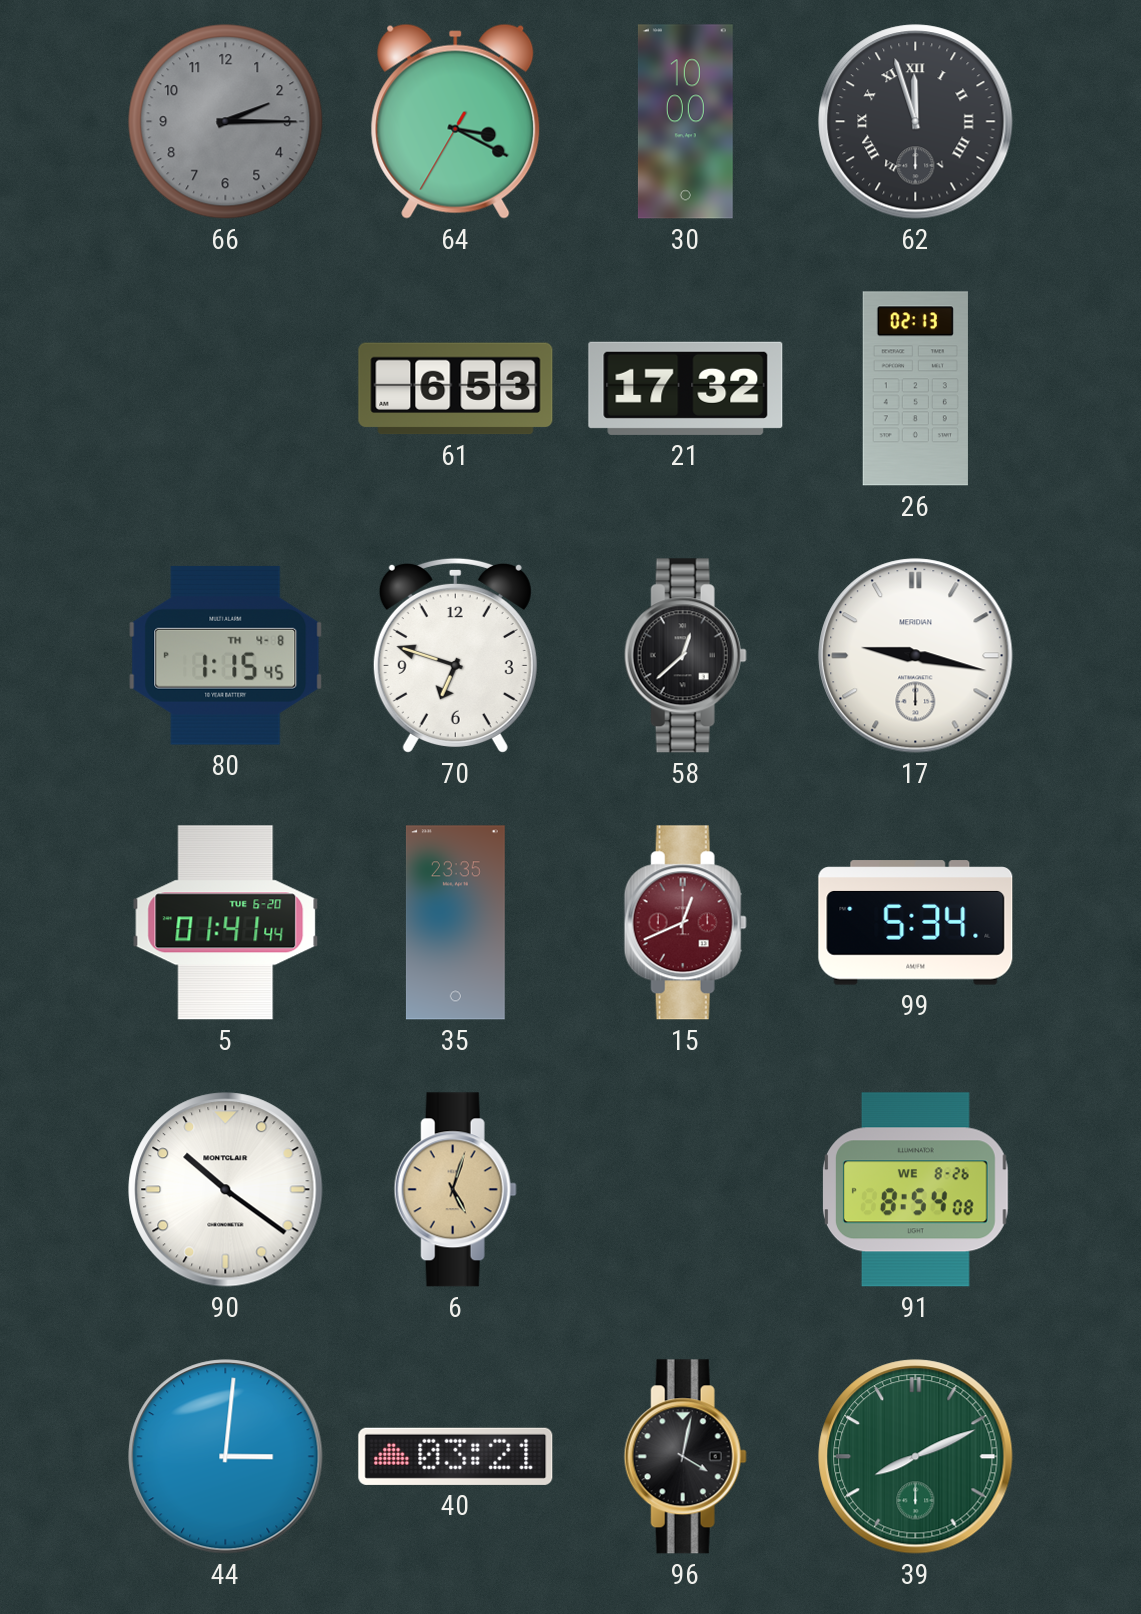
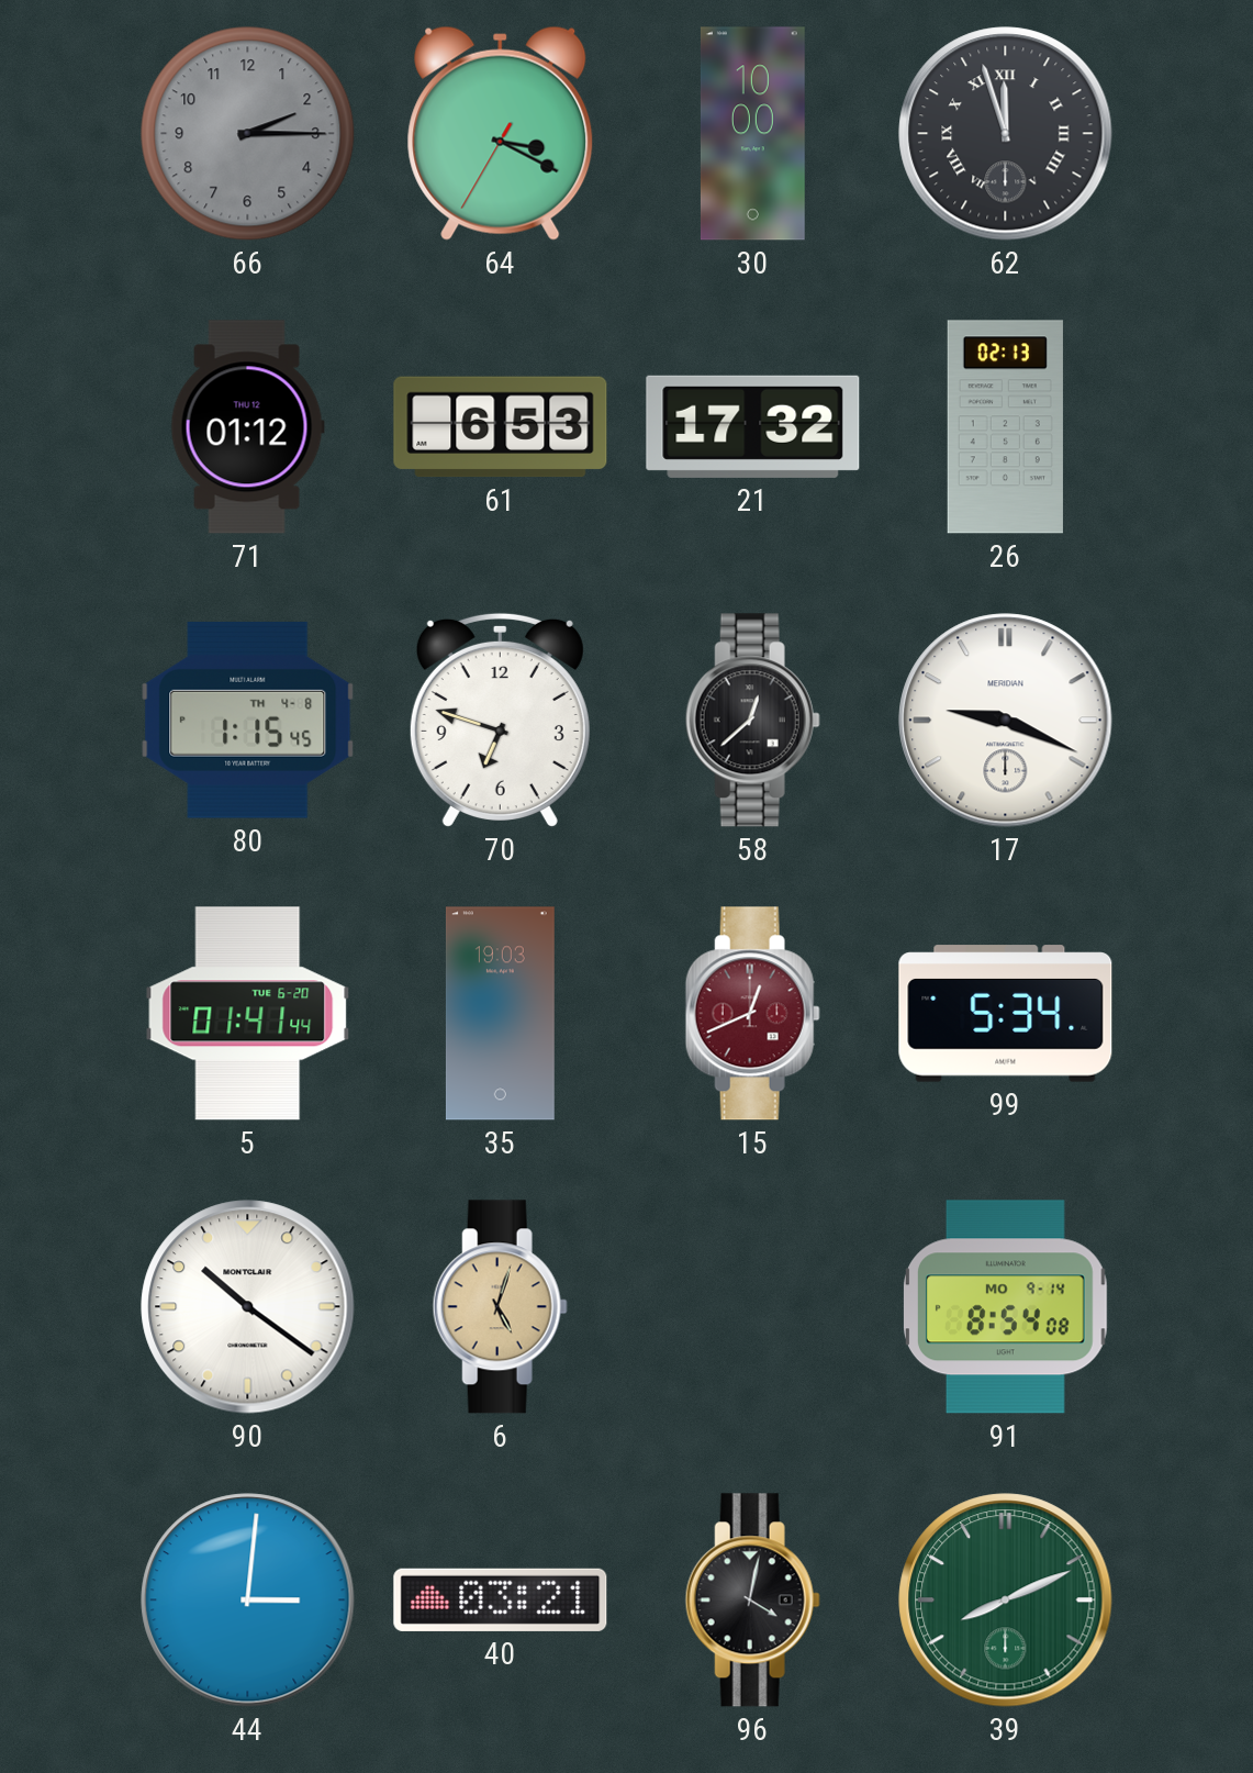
71: none -> 01:12 (247, 427)
17: 9:17 -> 9:19 (1006, 721)
35: 23:35 -> 19:03 (500, 1014)
91 date: WE 8-26 -> MO 9-14 (1005, 1307)
